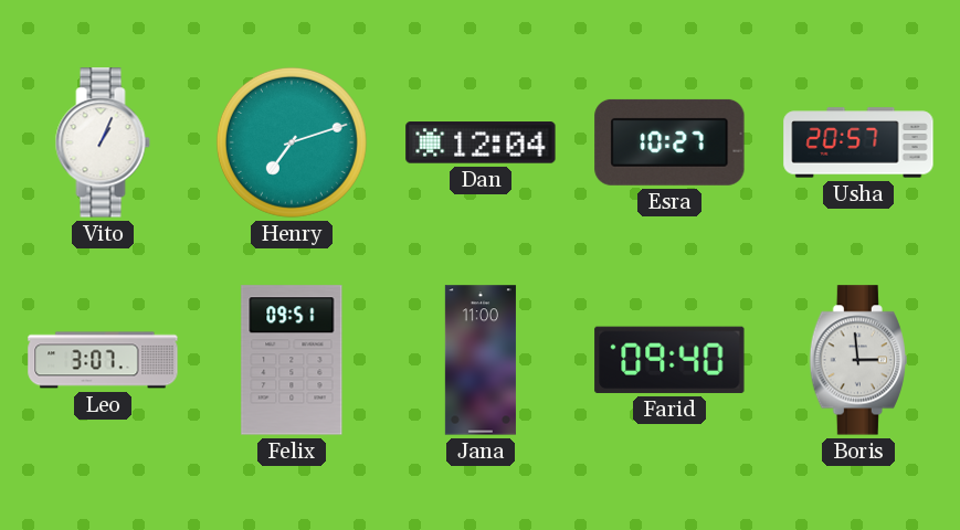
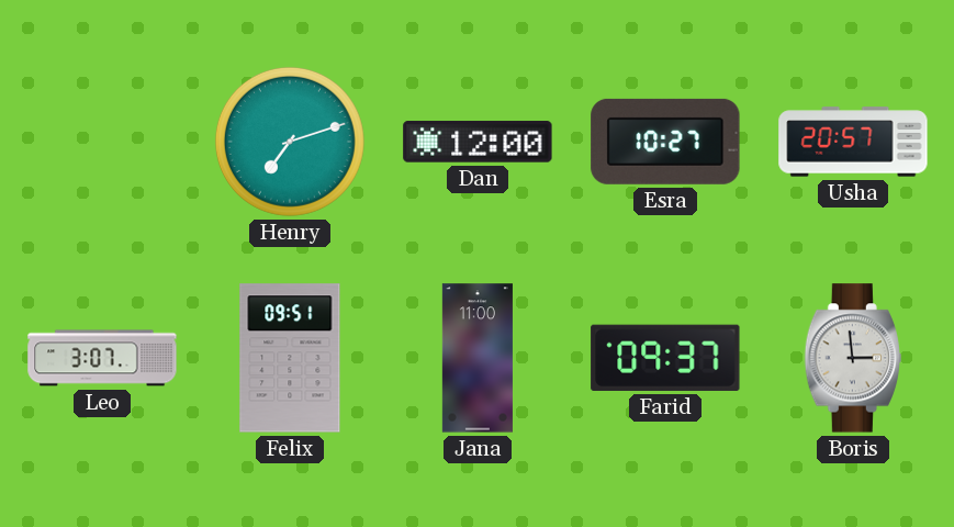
Vito: 1:04 -> none (103, 142)
Dan: 12:04 -> 12:00 (478, 142)
Farid: 09:40 -> 09:37 (665, 358)
